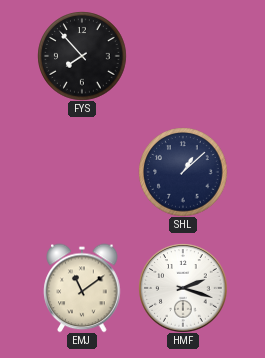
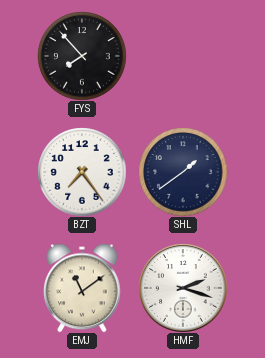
BZT: none -> 7:24 (82, 172)
SHL: 1:08 -> 1:39 (183, 172)
